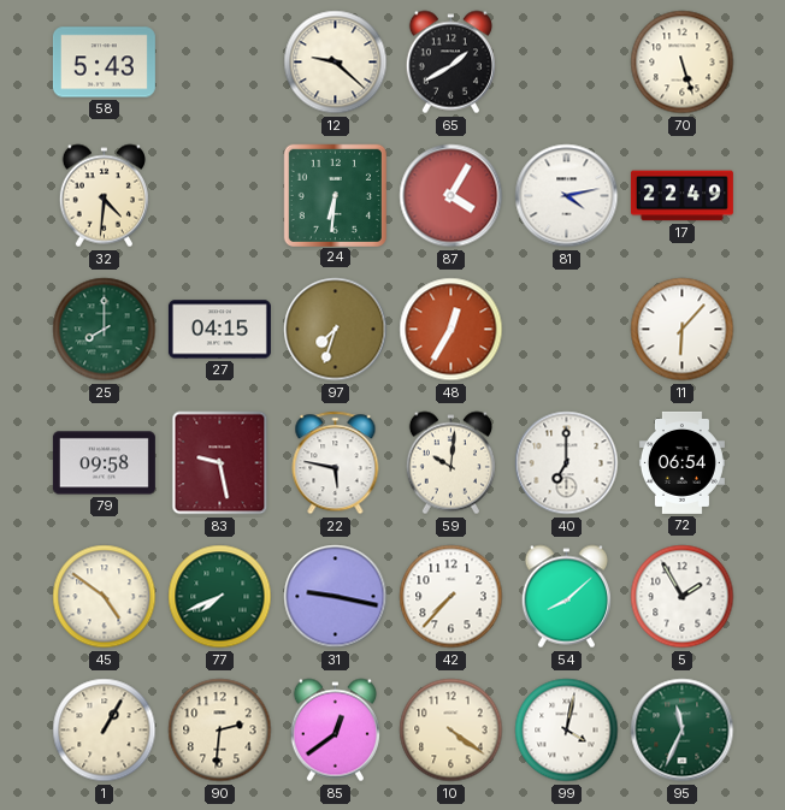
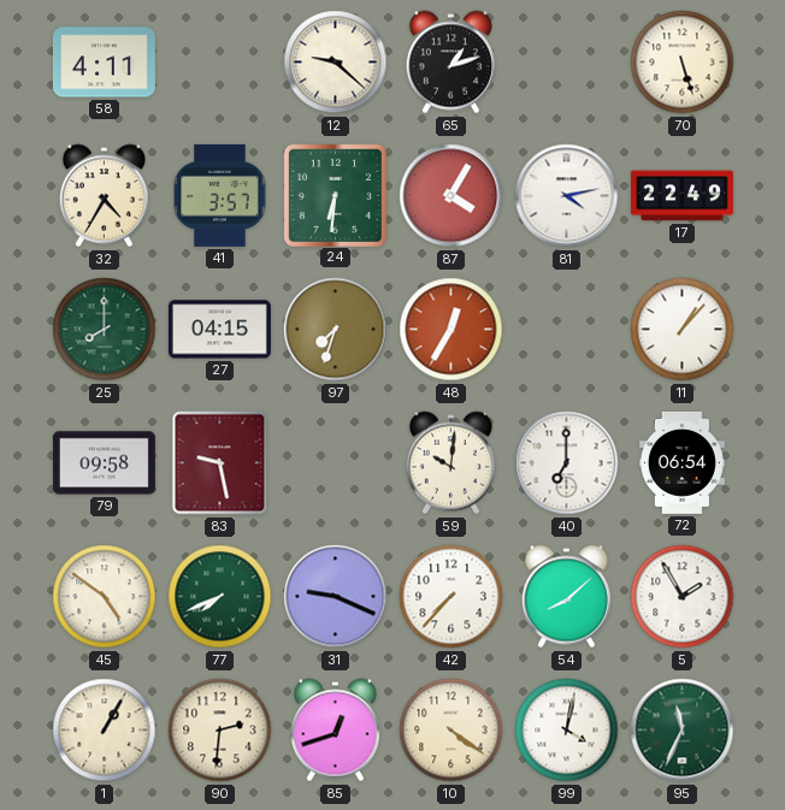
58: 5:43 -> 4:11 (104, 63)
65: 1:40 -> 1:12 (450, 63)
32: 4:31 -> 4:35 (104, 196)
41: none -> 3:57 (220, 195)
11: 6:07 -> 1:07 (683, 330)
22: 5:47 -> none (336, 463)
31: 9:17 -> 9:19 (336, 597)
85: 12:39 -> 12:42 (335, 731)
